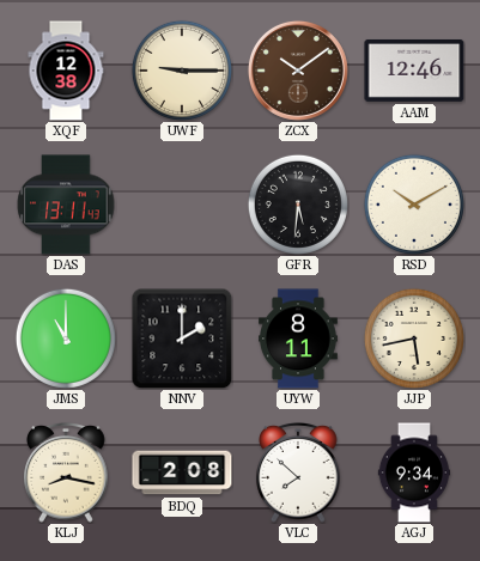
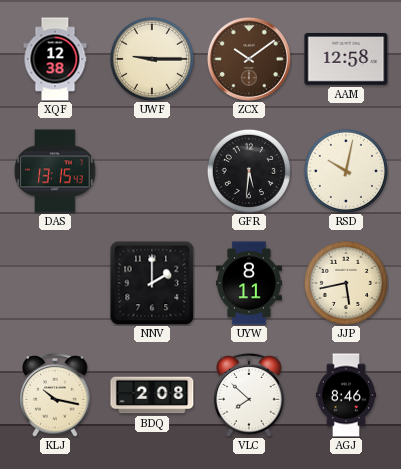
AAM: 12:46 -> 12:58 (346, 59)
DAS: 13:11 -> 13:15 (55, 171)
RSD: 10:10 -> 10:02 (346, 171)
JMS: 11:00 -> none (66, 339)
KLJ: 8:17 -> 10:17 (55, 395)
AGJ: 9:34 -> 8:46 (345, 395)
